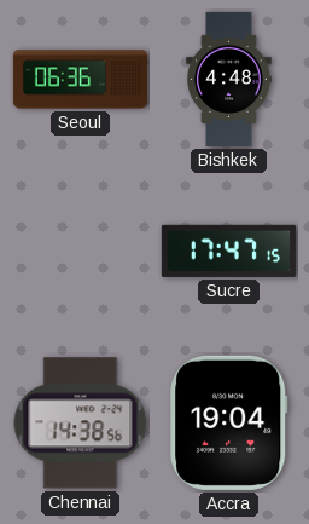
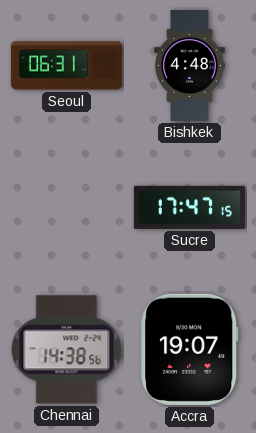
Seoul: 06:36 -> 06:31 (66, 66)
Accra: 19:04 -> 19:07 (190, 349)
